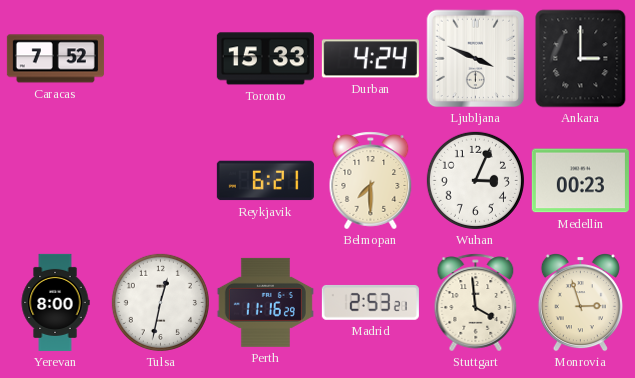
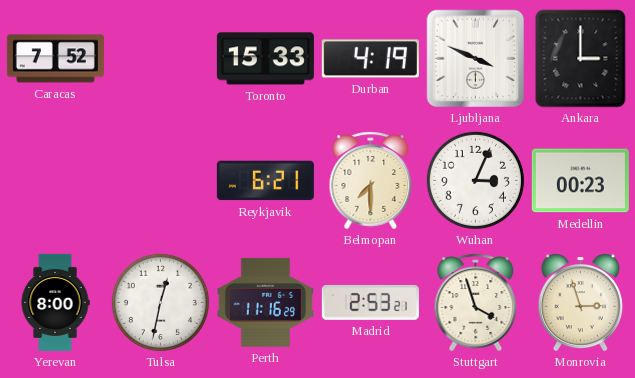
Durban: 4:24 -> 4:19 (370, 59)
Stuttgart: 3:59 -> 3:57 (476, 303)
